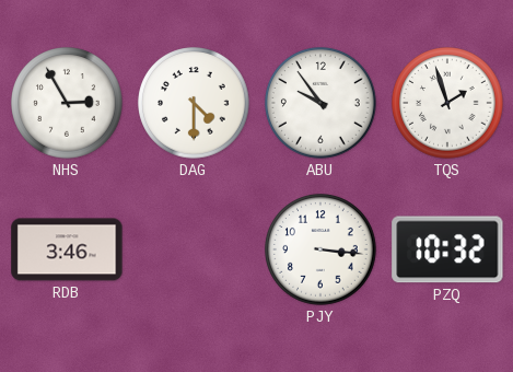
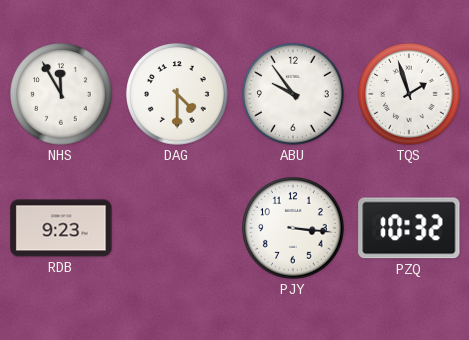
NHS: 2:55 -> 11:55 (61, 94)
RDB: 3:46 -> 9:23 (61, 228)
